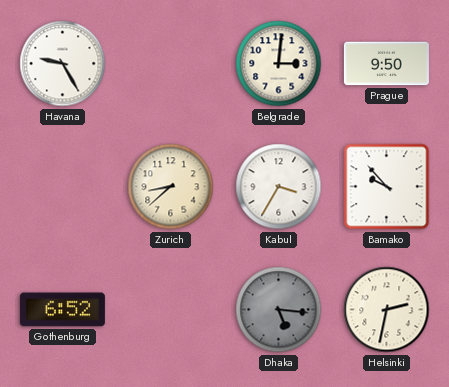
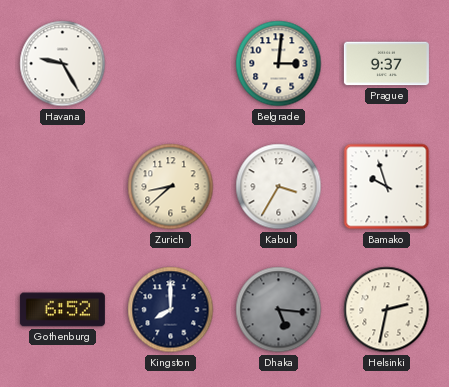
Prague: 9:50 -> 9:37 (386, 64)
Bamako: 9:53 -> 9:57 (387, 187)
Kingston: none -> 8:00 (171, 310)
